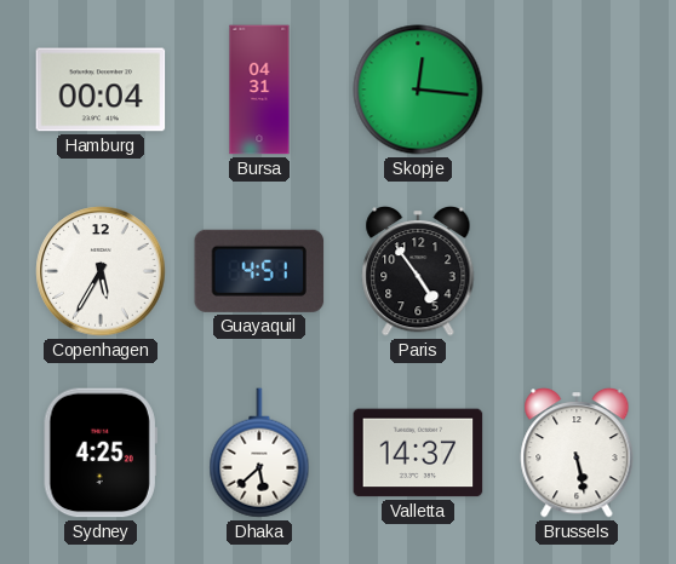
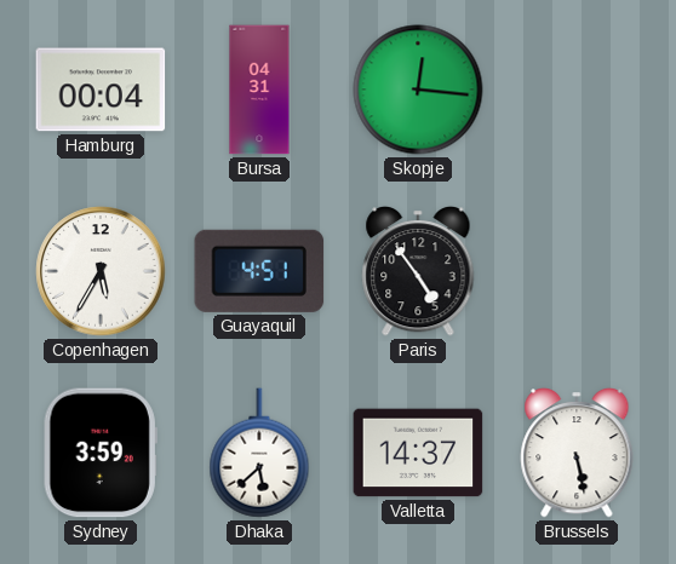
Sydney: 4:25 -> 3:59 (101, 453)
